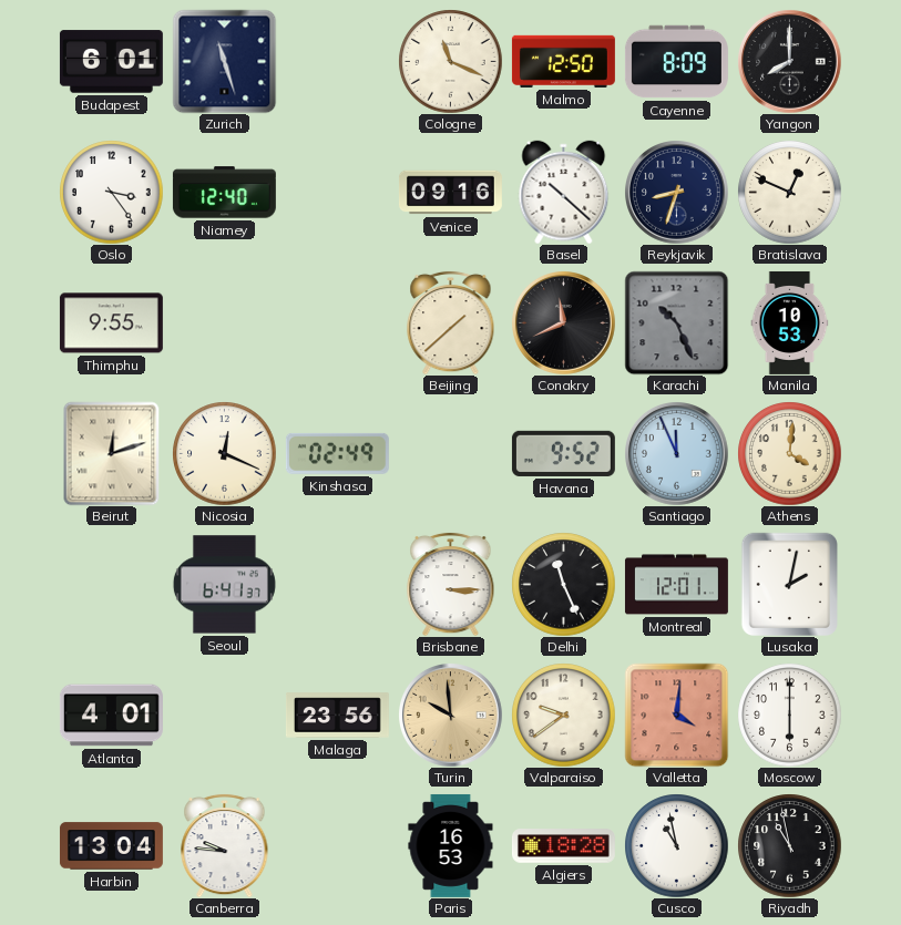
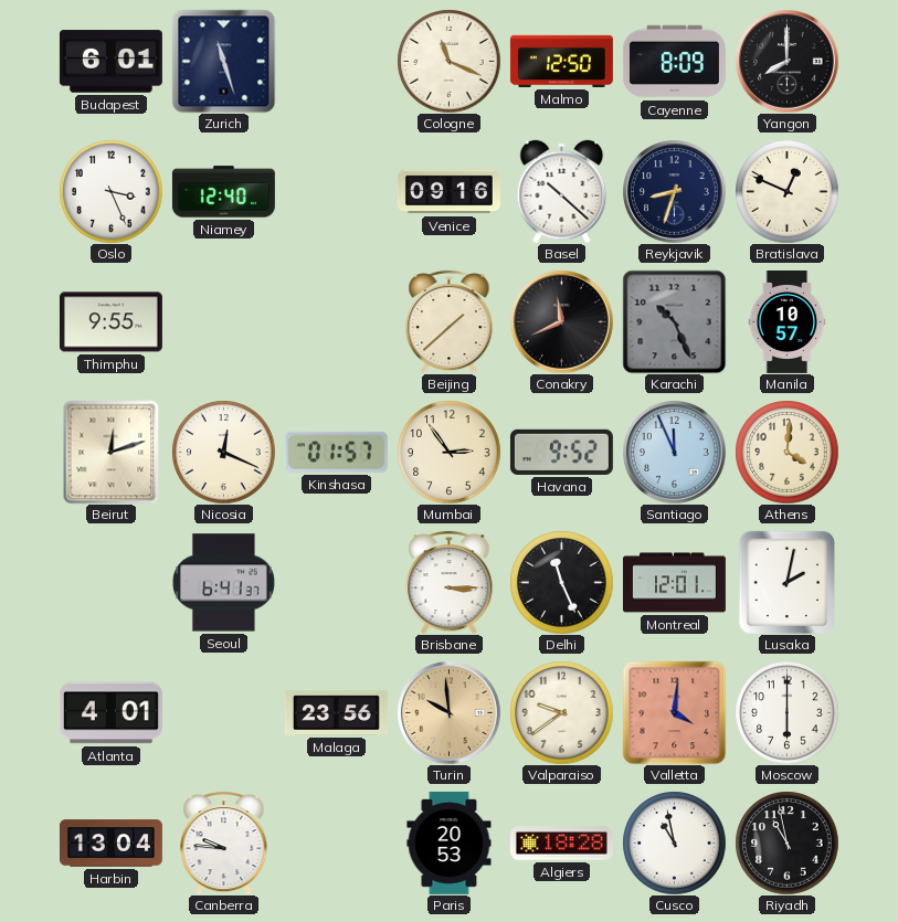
Oslo: 3:24 -> 3:26 (110, 191)
Manila: 10:53 -> 10:57 (788, 321)
Kinshasa: 02:49 -> 01:57 (336, 452)
Mumbai: none -> 2:54 (448, 452)
Paris: 16:53 -> 20:53 (450, 842)
